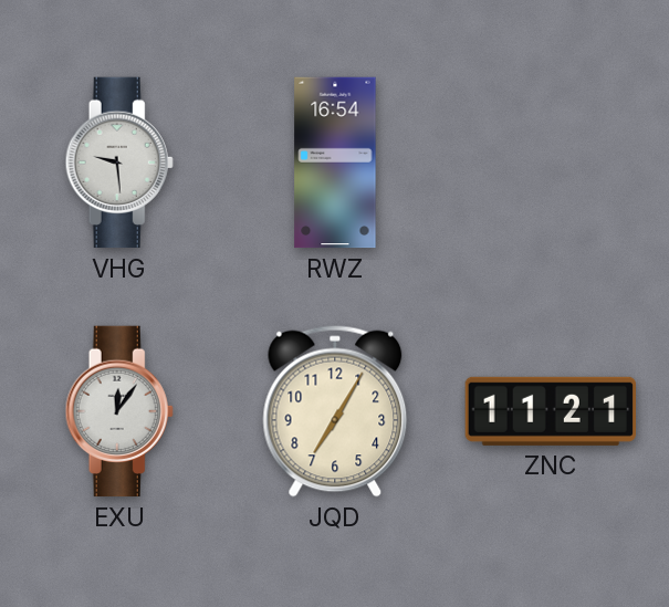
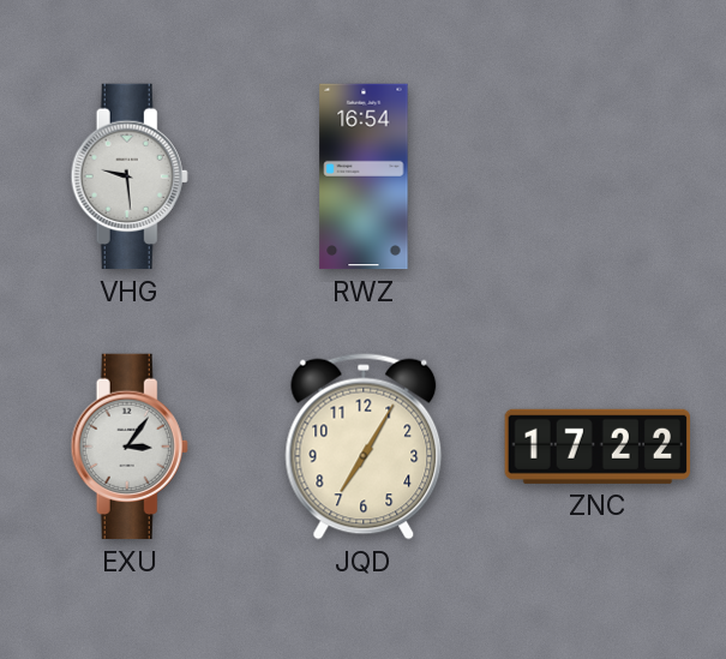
EXU: 12:06 -> 3:06 (130, 447)
ZNC: 11:21 -> 17:22 (596, 447)
